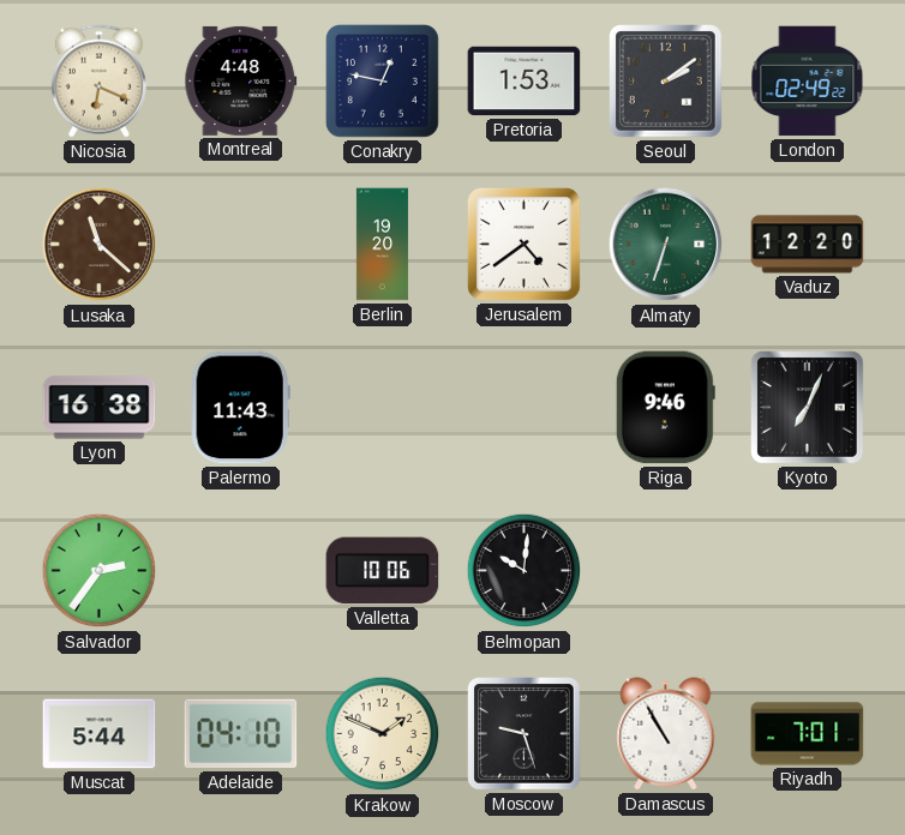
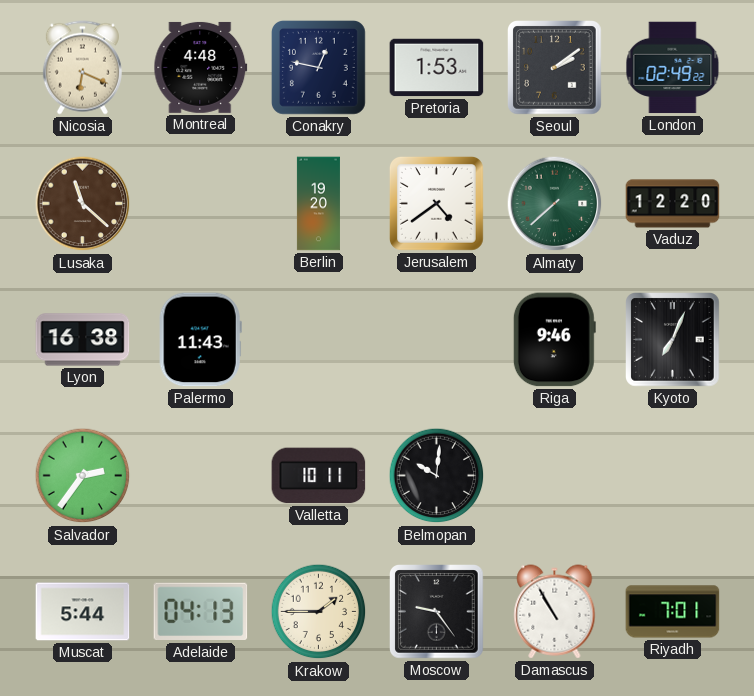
Almaty: 6:33 -> 7:38 (555, 204)
Valletta: 10:06 -> 10:11 (319, 476)
Adelaide: 04:10 -> 04:13 (201, 612)
Krakow: 1:49 -> 1:45 (319, 612)
Moscow: 9:27 -> 9:24 (437, 612)
